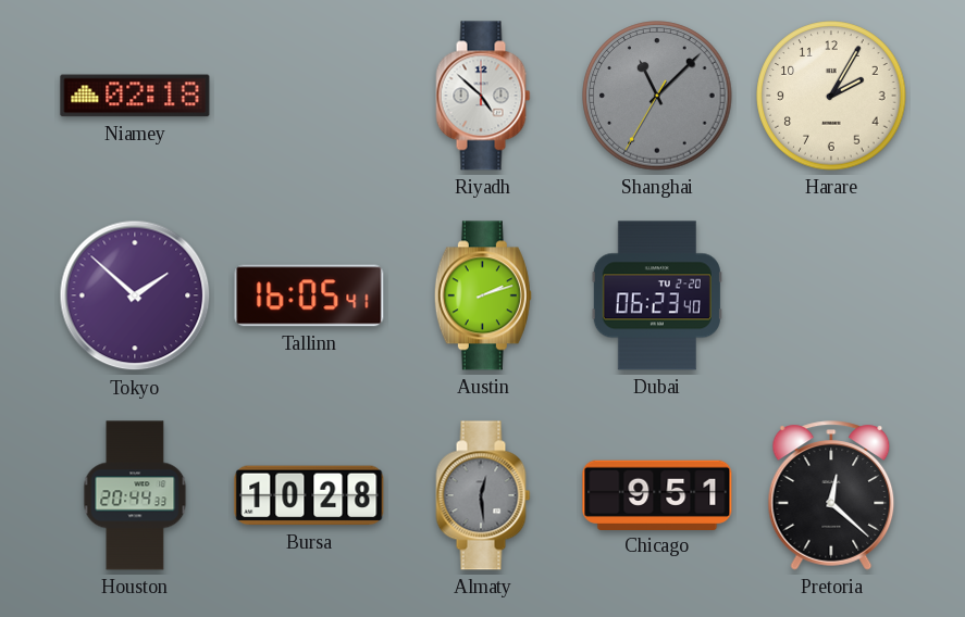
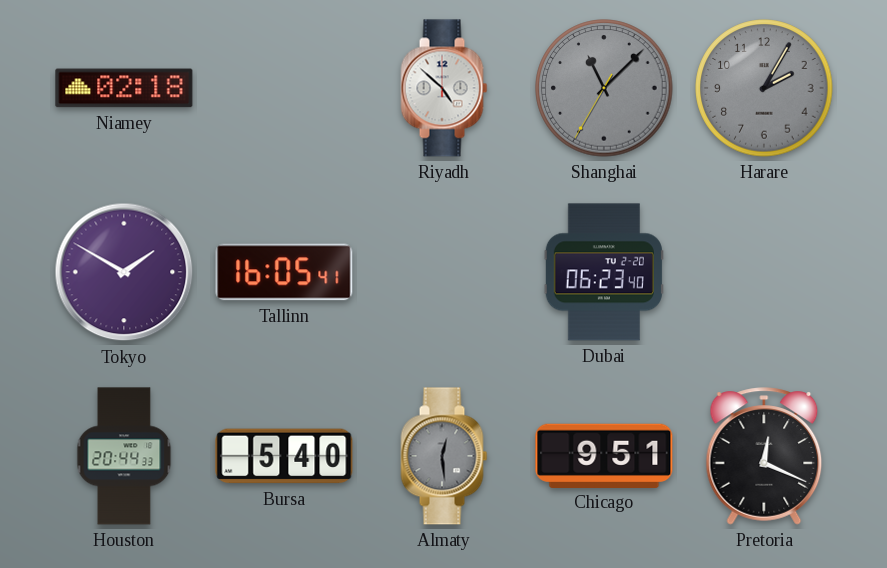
Harare dial: cream -> grey (764, 88)
Tokyo: 1:52 -> 1:50 (124, 272)
Austin: 2:12 -> none (483, 295)
Bursa: 10:28 -> 5:40 (284, 456)
Pretoria: 12:22 -> 12:19 (764, 456)
